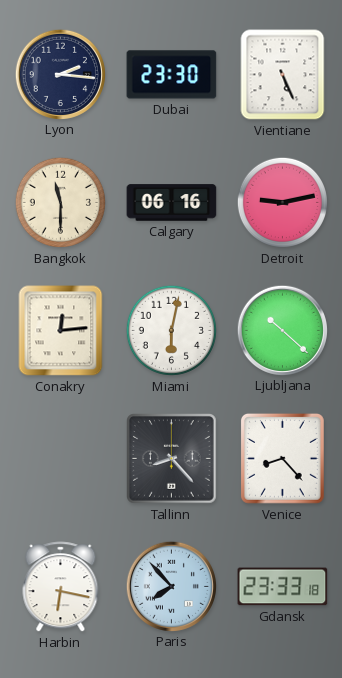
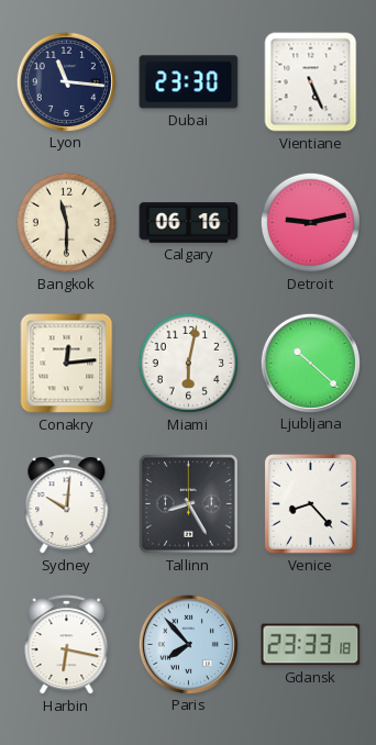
Lyon: 2:16 -> 11:16 (66, 81)
Sydney: none -> 10:01 (67, 504)
Tallinn: 8:23 -> 8:25 (189, 504)
